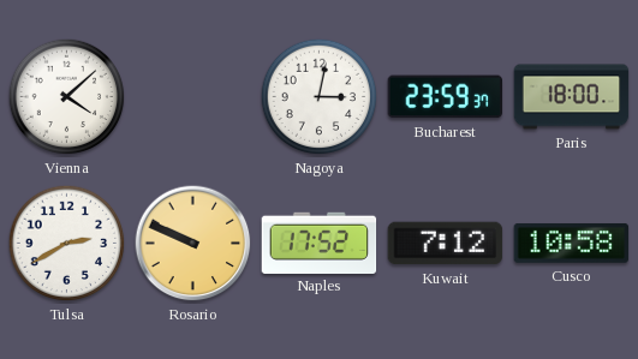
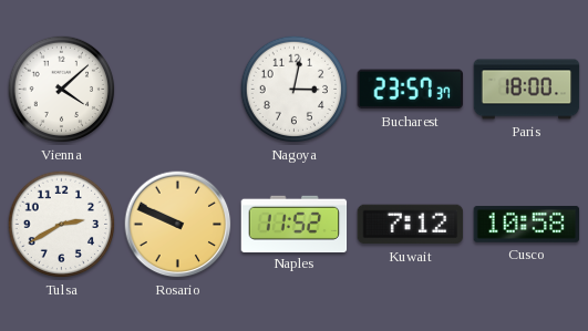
Bucharest: 23:59 -> 23:57 (411, 90)
Naples: 17:52 -> 11:52 (295, 224)
